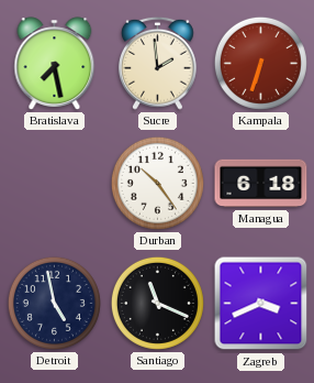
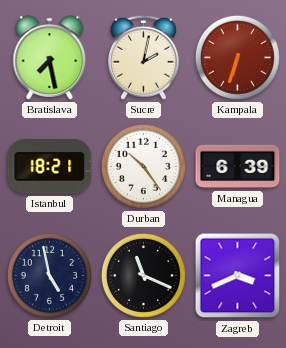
Sucre: 1:59 -> 2:02 (144, 57)
Istanbul: none -> 18:21 (50, 167)
Managua: 6:18 -> 6:39 (238, 167)
